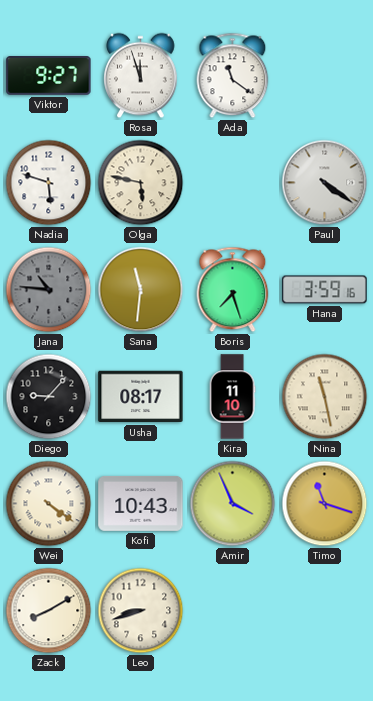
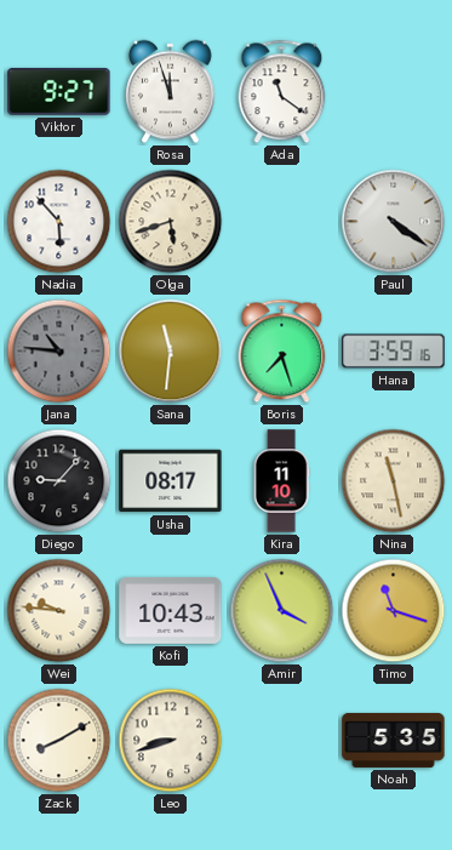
Nadia: 5:48 -> 5:53 (59, 222)
Olga: 5:47 -> 5:42 (171, 222)
Wei: 4:21 -> 9:46 (59, 611)
Noah: none -> 5:35 (394, 740)
